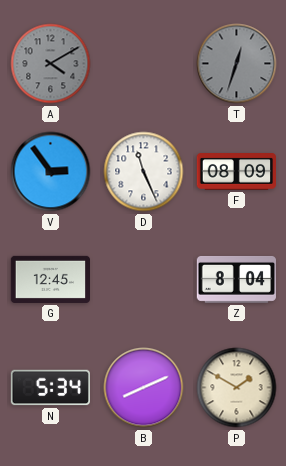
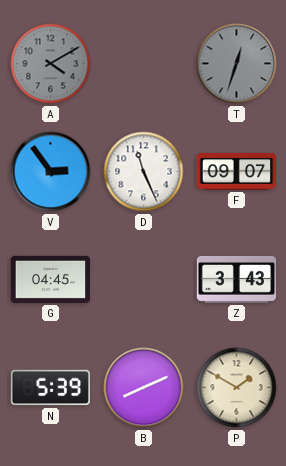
F: 08:09 -> 09:07 (236, 172)
G: 12:45 -> 04:45 (50, 279)
Z: 8:04 -> 3:43 (236, 279)
N: 5:34 -> 5:39 (50, 388)
